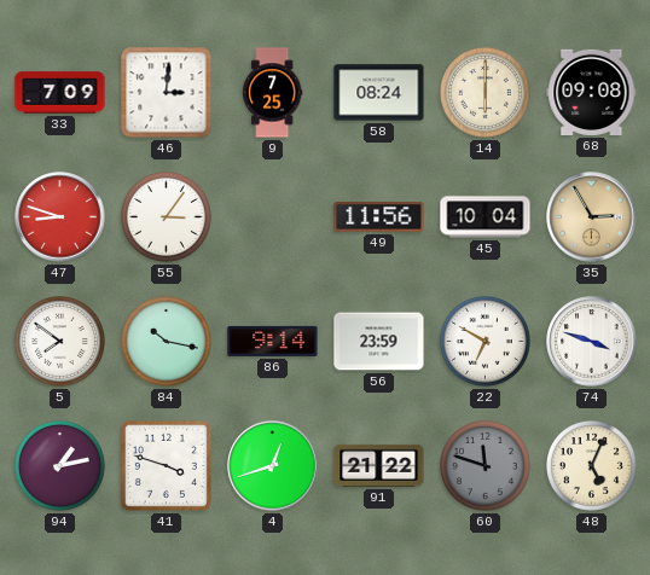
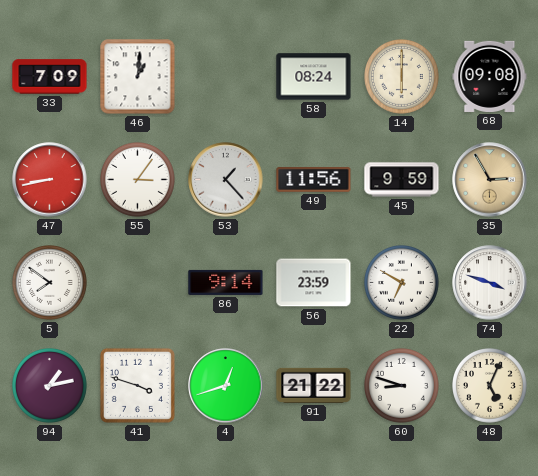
46: 3:01 -> 1:01 (138, 77)
9: 7:25 -> none (273, 93)
47: 8:48 -> 8:43 (50, 180)
53: none -> 1:23 (226, 180)
45: 10:04 -> 9:59 (402, 180)
84: 10:17 -> none (167, 342)
60: 11:48 -> 8:48 (402, 386)
60 dial: grey -> white (402, 386)
